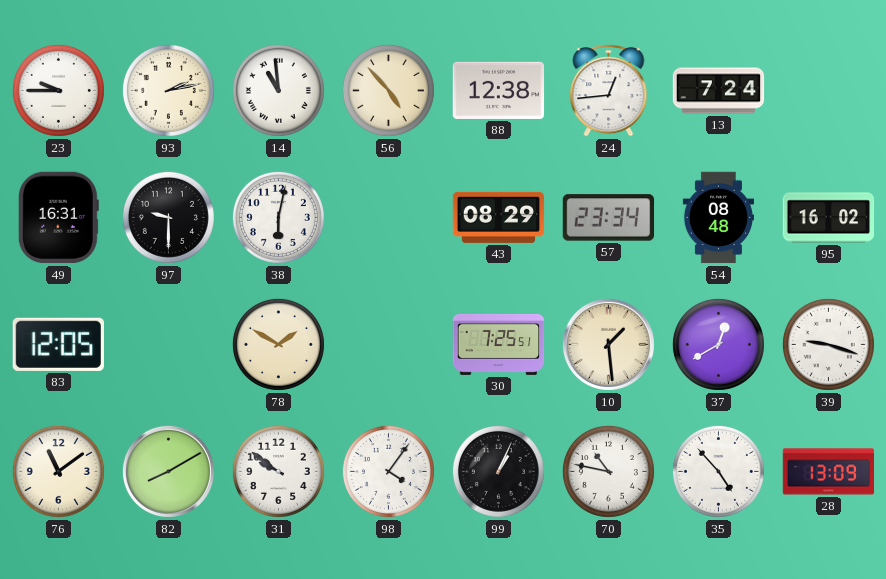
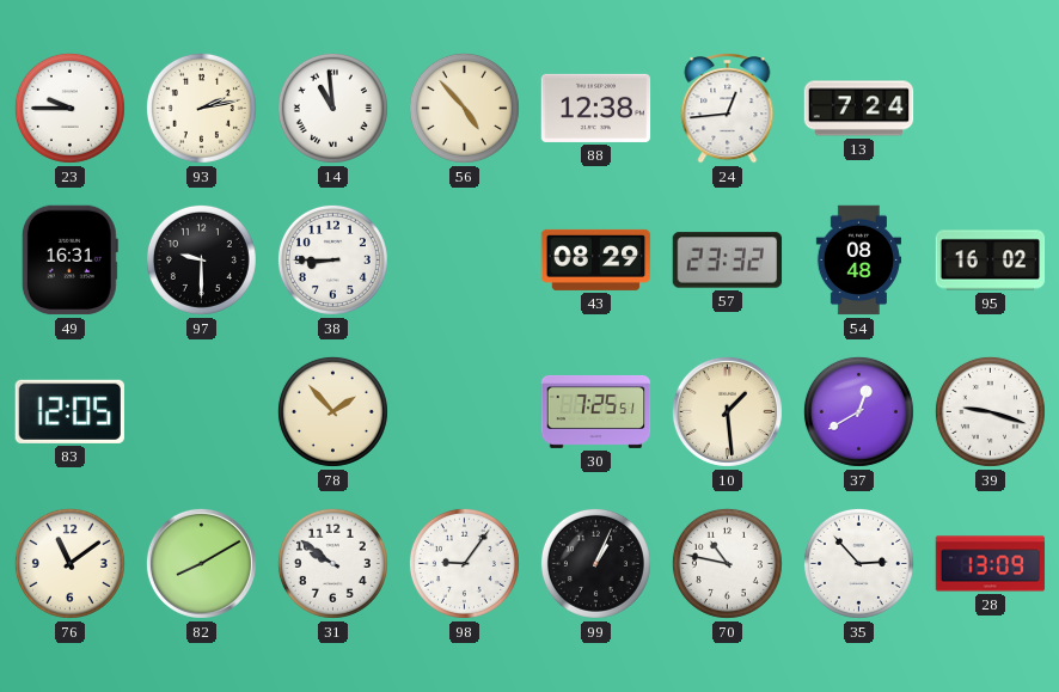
38: 6:02 -> 8:45 (332, 259)
57: 23:34 -> 23:32 (728, 261)
78: 1:50 -> 1:53 (332, 411)
98: 4:06 -> 9:06 (464, 563)
35: 4:53 -> 2:53 (858, 563)
